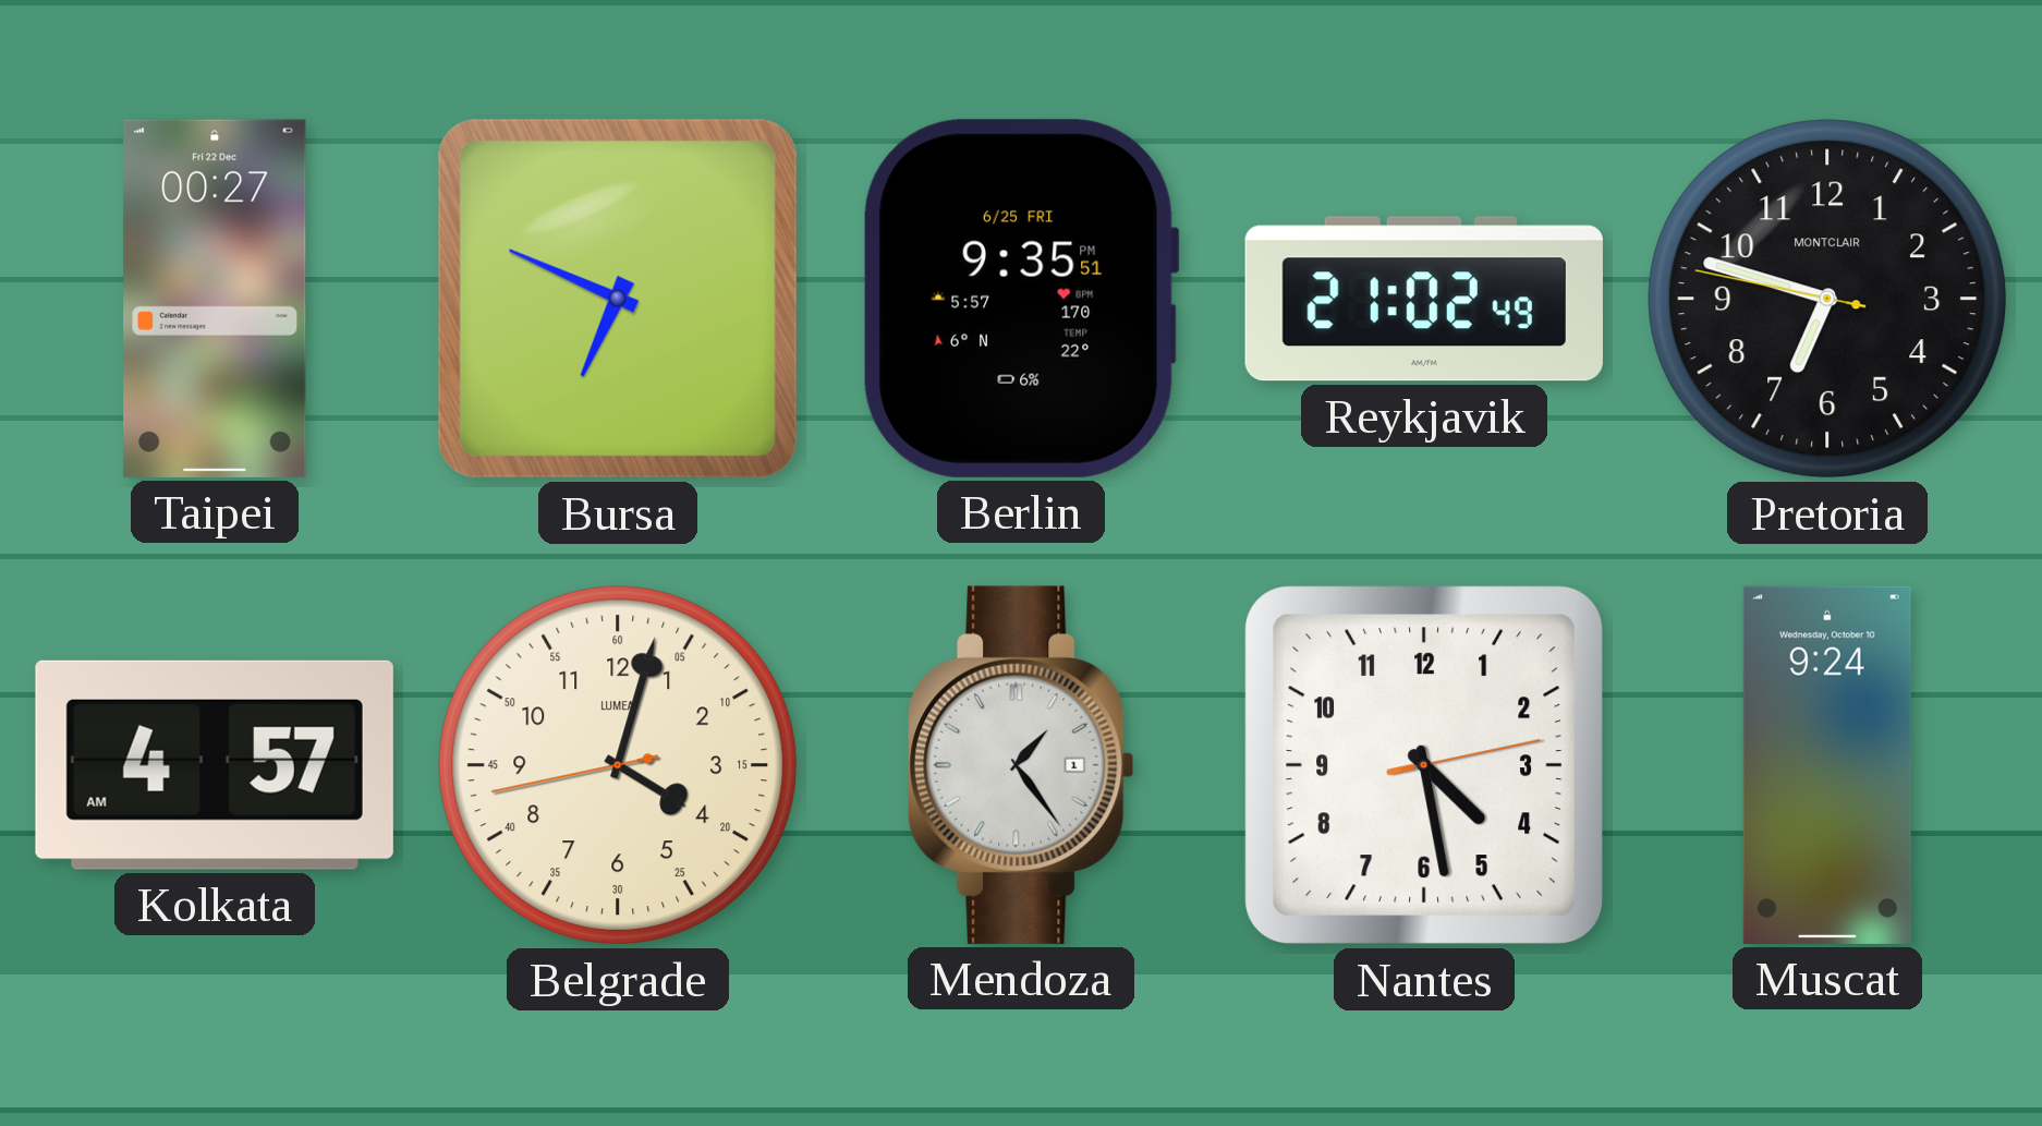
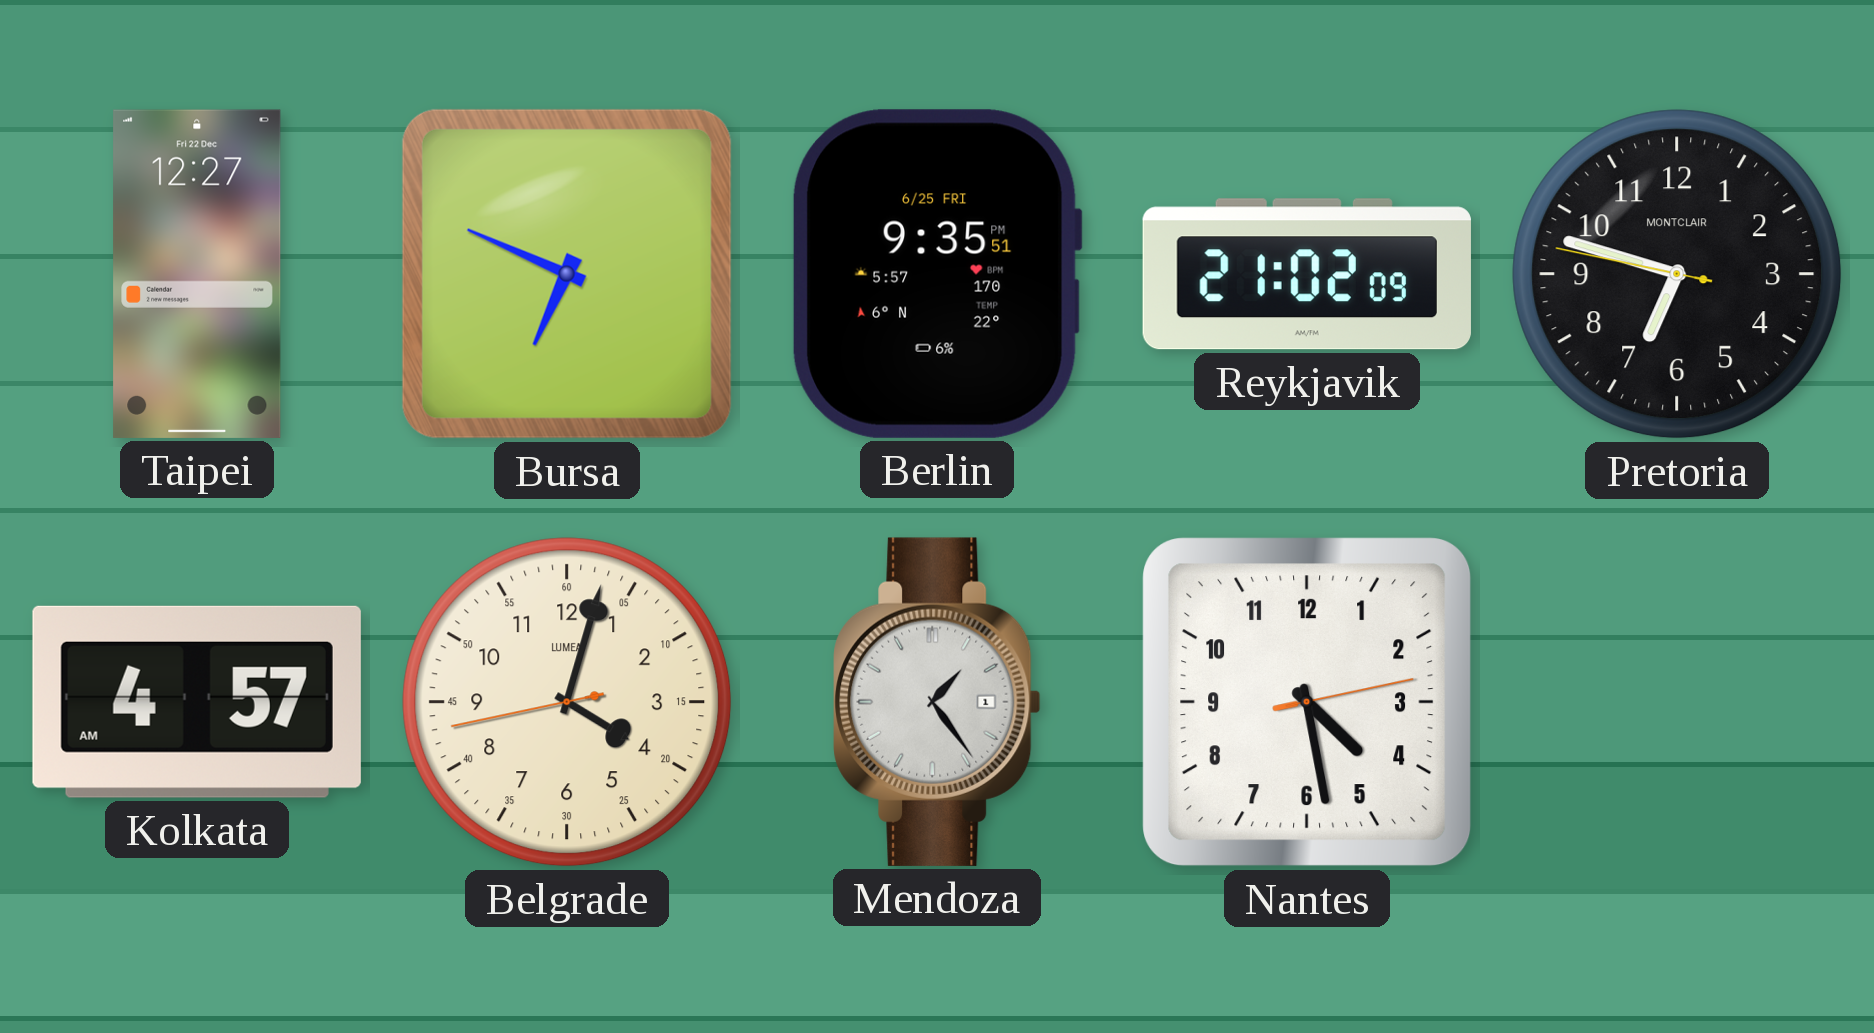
Taipei: 00:27 -> 12:27 (197, 274)
Reykjavik: 21:02:49 -> 21:02:09 (1307, 274)
Muscat: 9:24 -> none (1827, 765)
